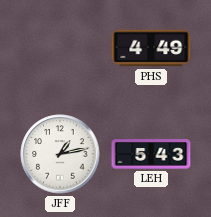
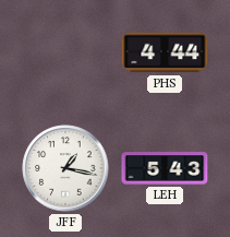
PHS: 4:49 -> 4:44 (165, 52)
JFF: 1:13 -> 1:17 (65, 168)
